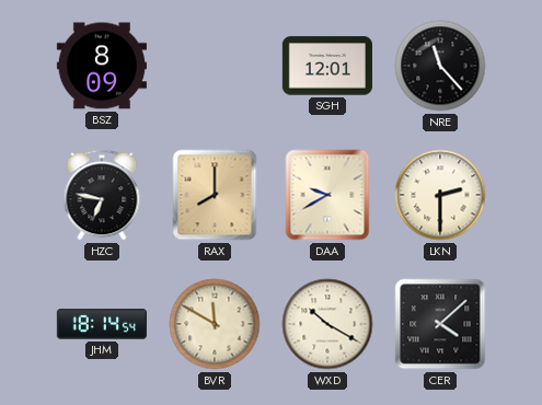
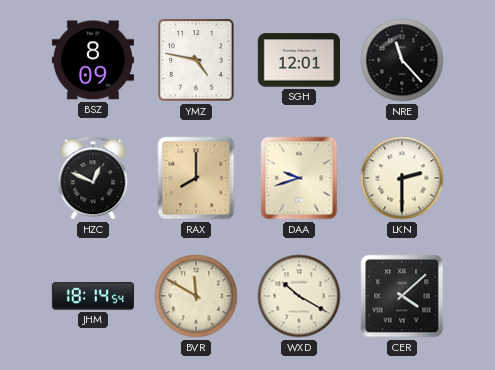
YMZ: none -> 4:47 (196, 60)
HZC: 6:47 -> 12:49 (93, 178)
DAA: 9:40 -> 9:42 (299, 178)
